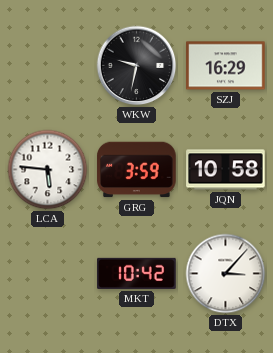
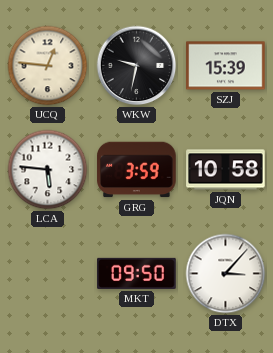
UCQ: none -> 12:46 (48, 66)
SZJ: 16:29 -> 15:39 (226, 66)
MKT: 10:42 -> 09:50 (137, 273)
